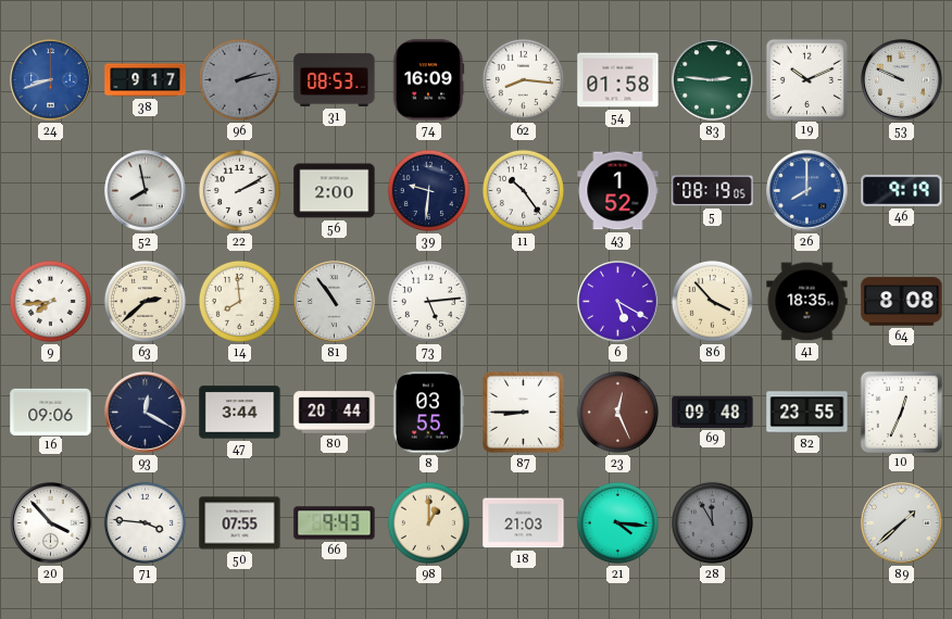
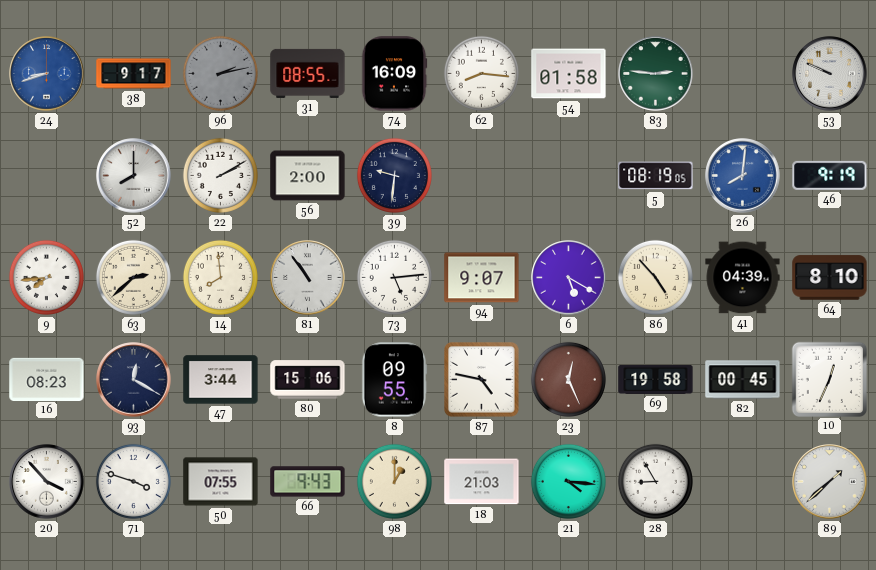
31: 08:53 -> 08:55 (308, 73)
19: 10:11 -> none (806, 79)
52: 7:58 -> 8:00 (134, 176)
11: 10:24 -> none (523, 190)
43: 1:52 -> none (618, 191)
26: 8:00 -> 8:01 (743, 176)
94: none -> 9:07 (482, 278)
86: 3:53 -> 4:53 (655, 277)
41: 18:35 -> 04:39 (743, 278)
64: 8:08 -> 8:10 (830, 278)
16: 09:06 -> 08:23 (47, 379)
80: 20:44 -> 15:06 (308, 380)
8: 03:55 -> 09:55 (394, 380)
87: 8:45 -> 4:47 (482, 380)
69: 09:48 -> 19:58 (656, 379)
82: 23:55 -> 00:45 (743, 380)
71: 3:46 -> 3:48 (133, 481)
28: 11:55 -> 8:55 (655, 481)
28 dial: grey -> white (655, 481)
